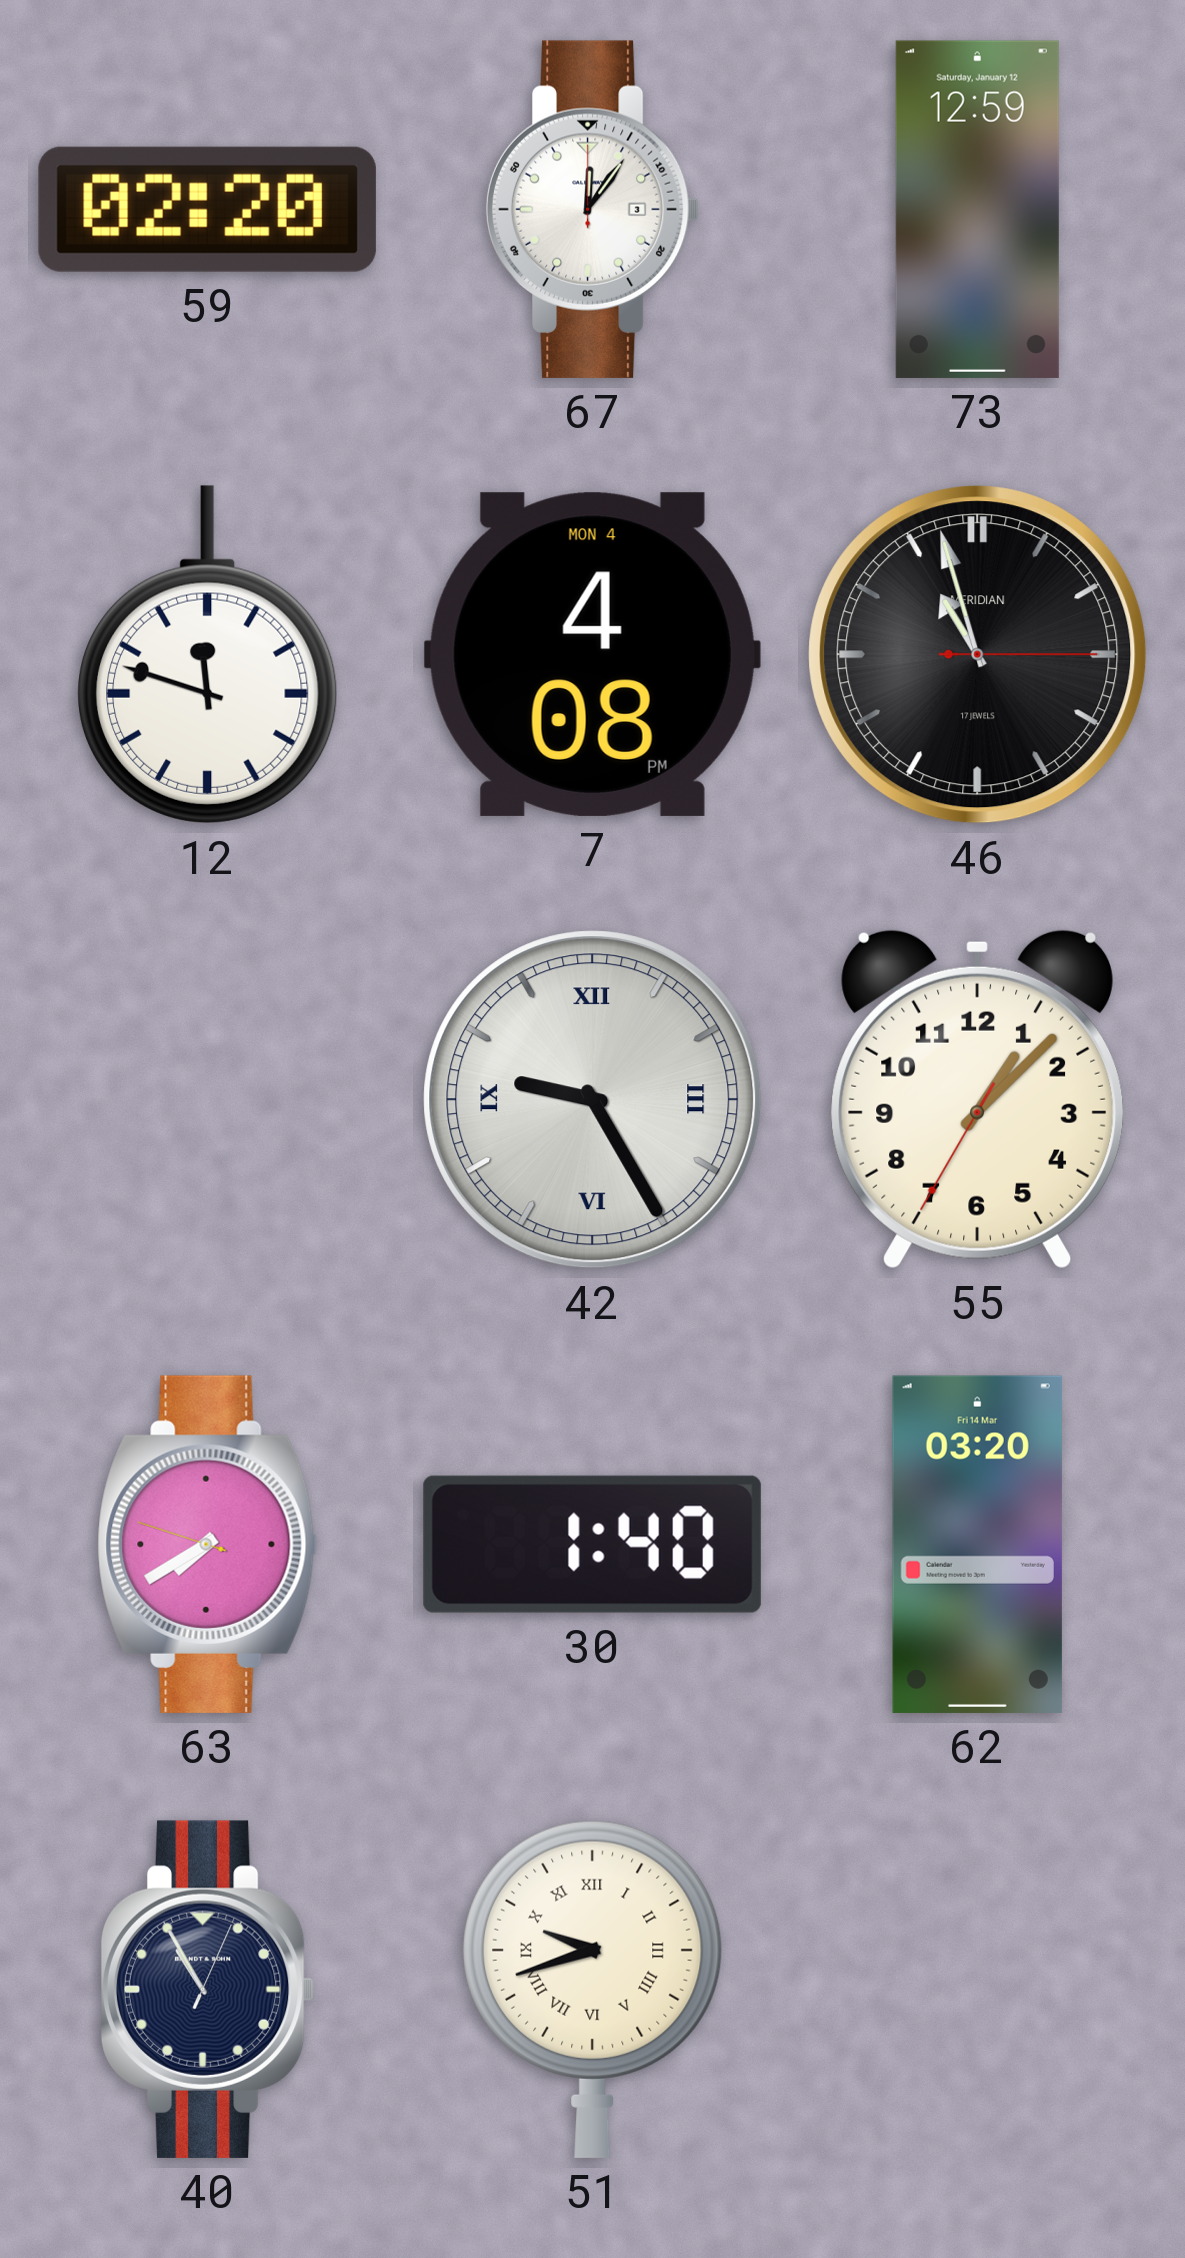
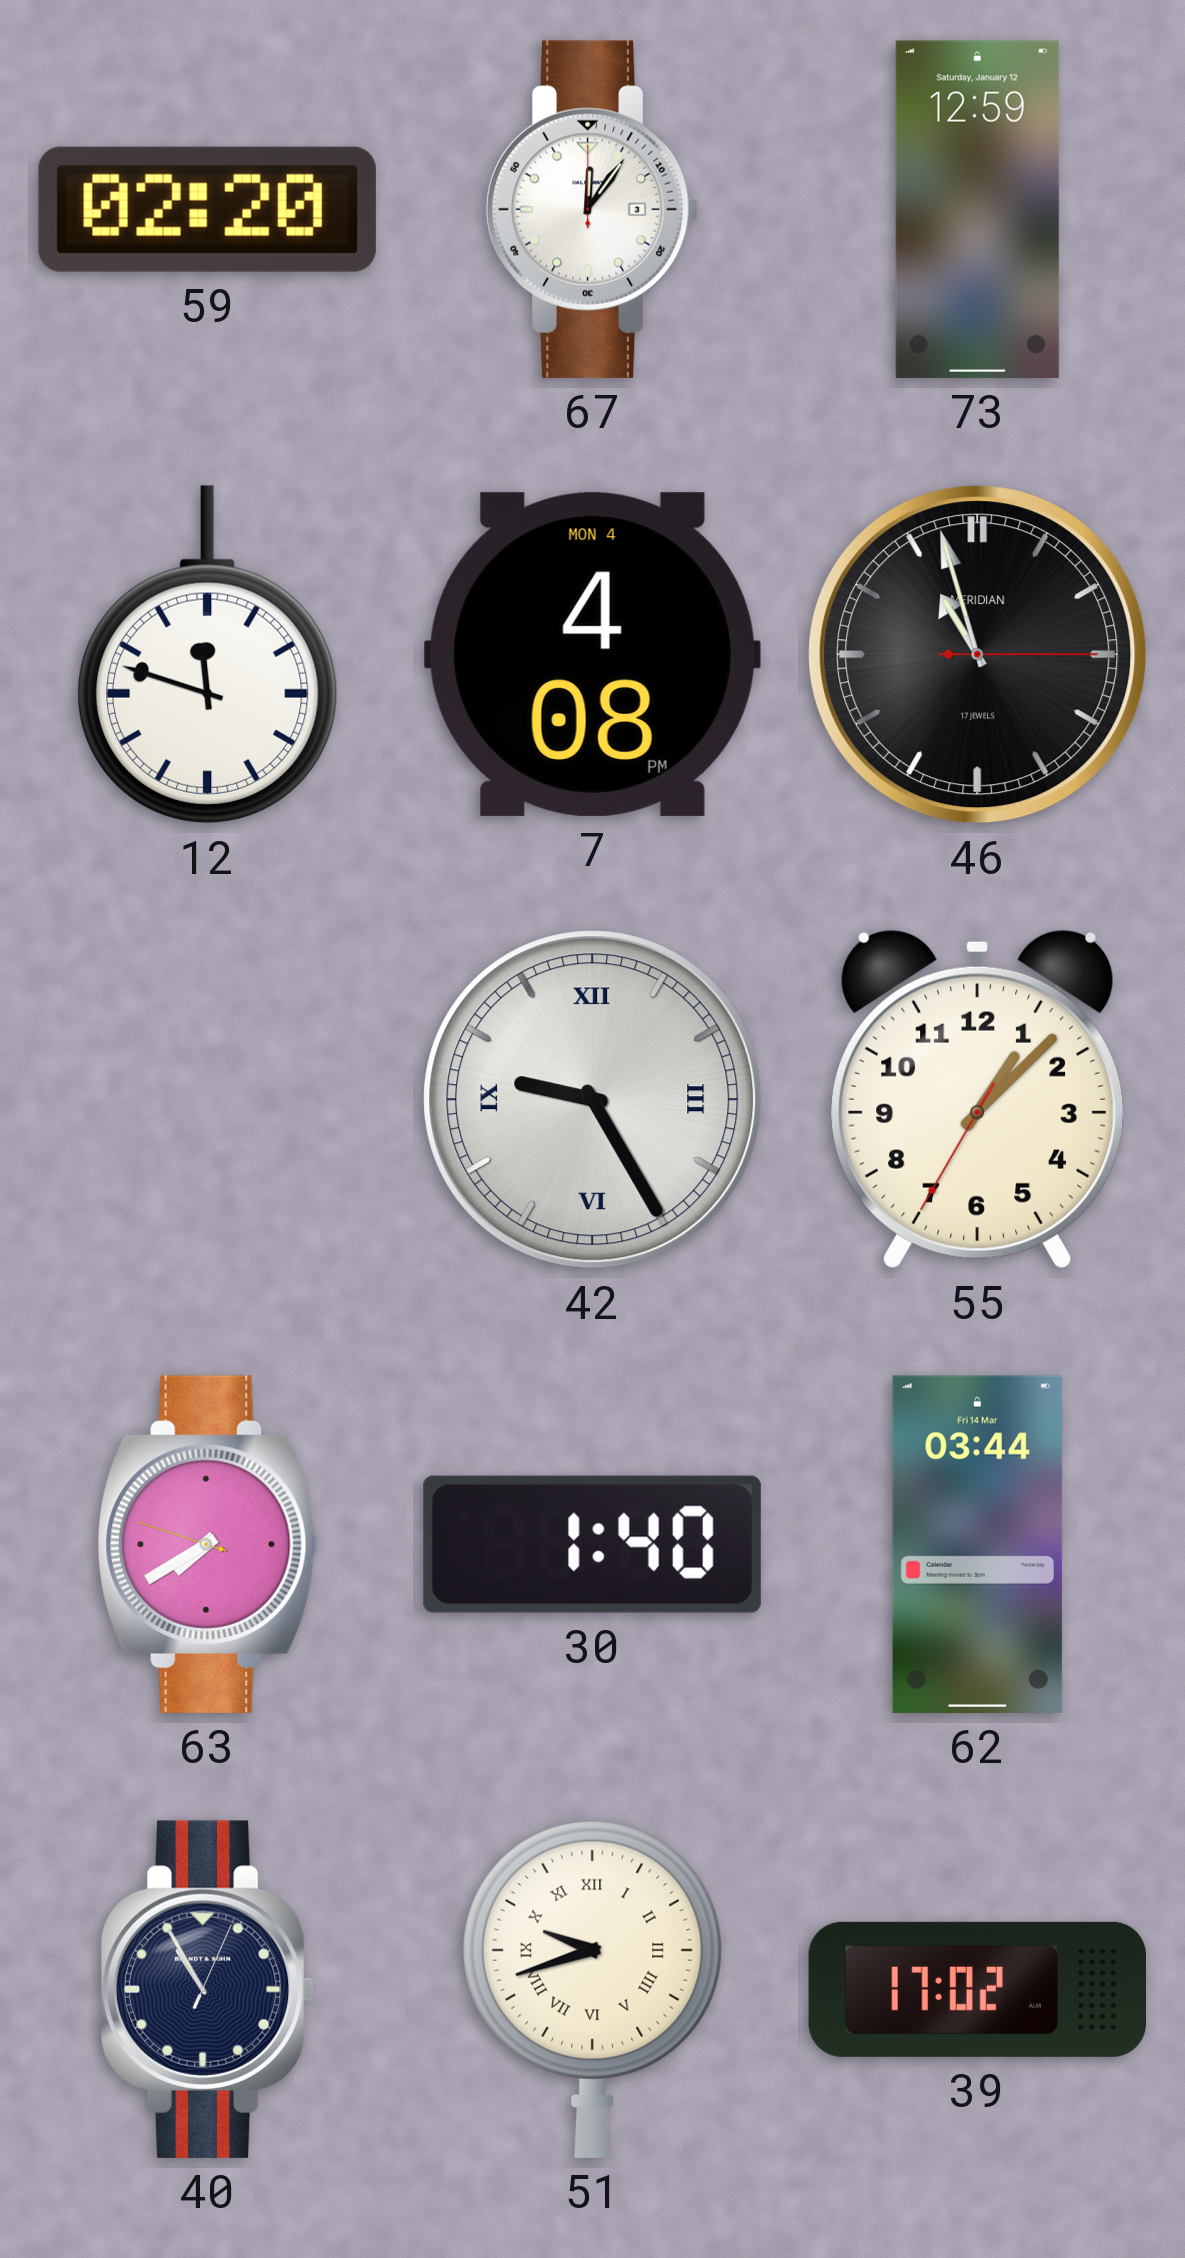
62: 03:20 -> 03:44 (977, 1544)
39: none -> 17:02 (977, 1989)
